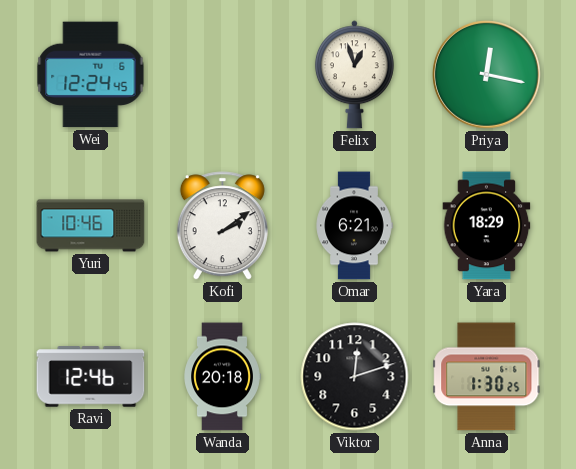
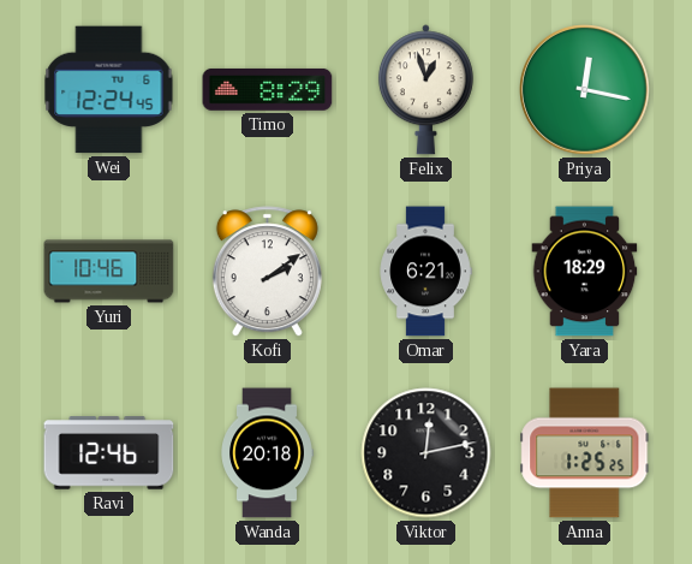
Timo: none -> 8:29 (268, 90)
Viktor: 12:12 -> 12:13 (426, 453)
Anna: 1:30 -> 1:25 (585, 453)
